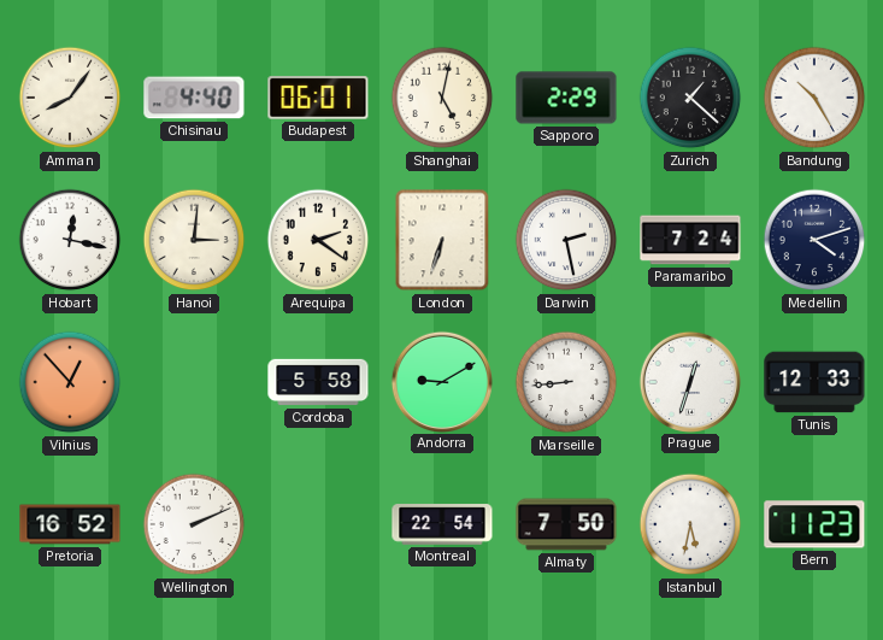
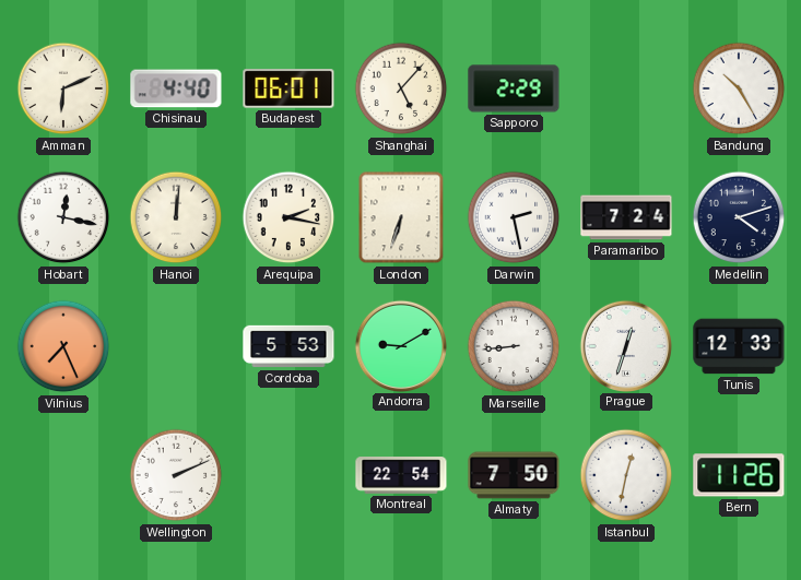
Amman: 8:06 -> 6:11 (63, 88)
Shanghai: 5:02 -> 5:07 (401, 88)
Zurich: 1:22 -> none (690, 98)
Hanoi: 3:01 -> 12:01 (176, 217)
Arequipa: 2:21 -> 2:17 (288, 217)
Vilnius: 12:53 -> 7:26 (63, 346)
Cordoba: 5:58 -> 5:53 (288, 346)
Pretoria: 16:52 -> none (70, 524)
Istanbul: 5:32 -> 12:32 (626, 475)
Bern: 11:23 -> 11:26 (739, 475)
